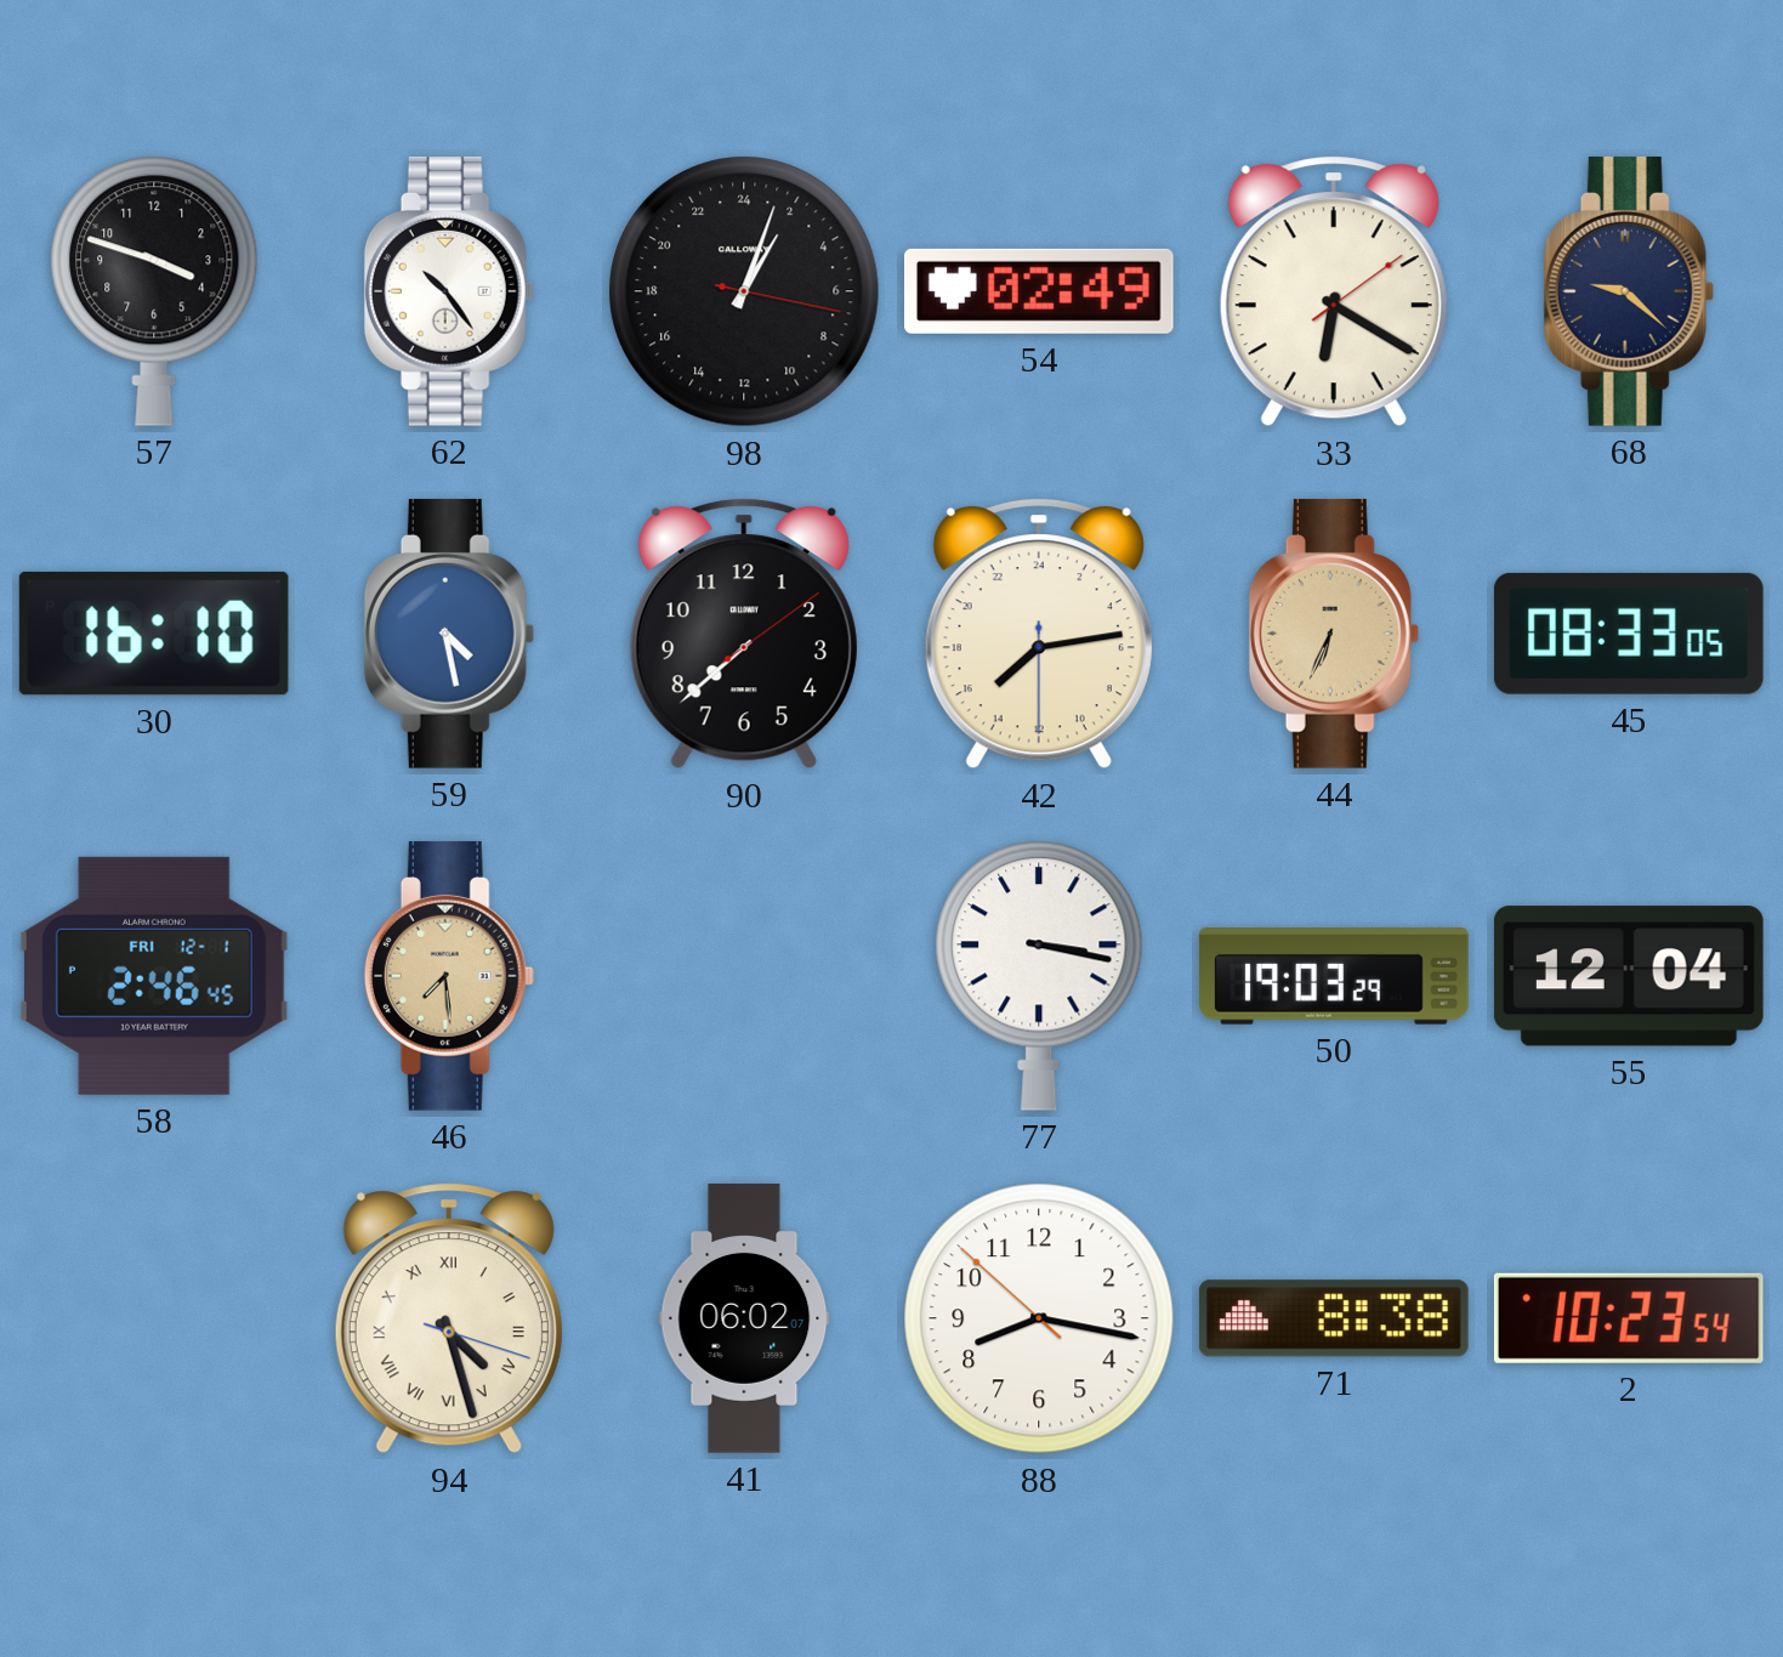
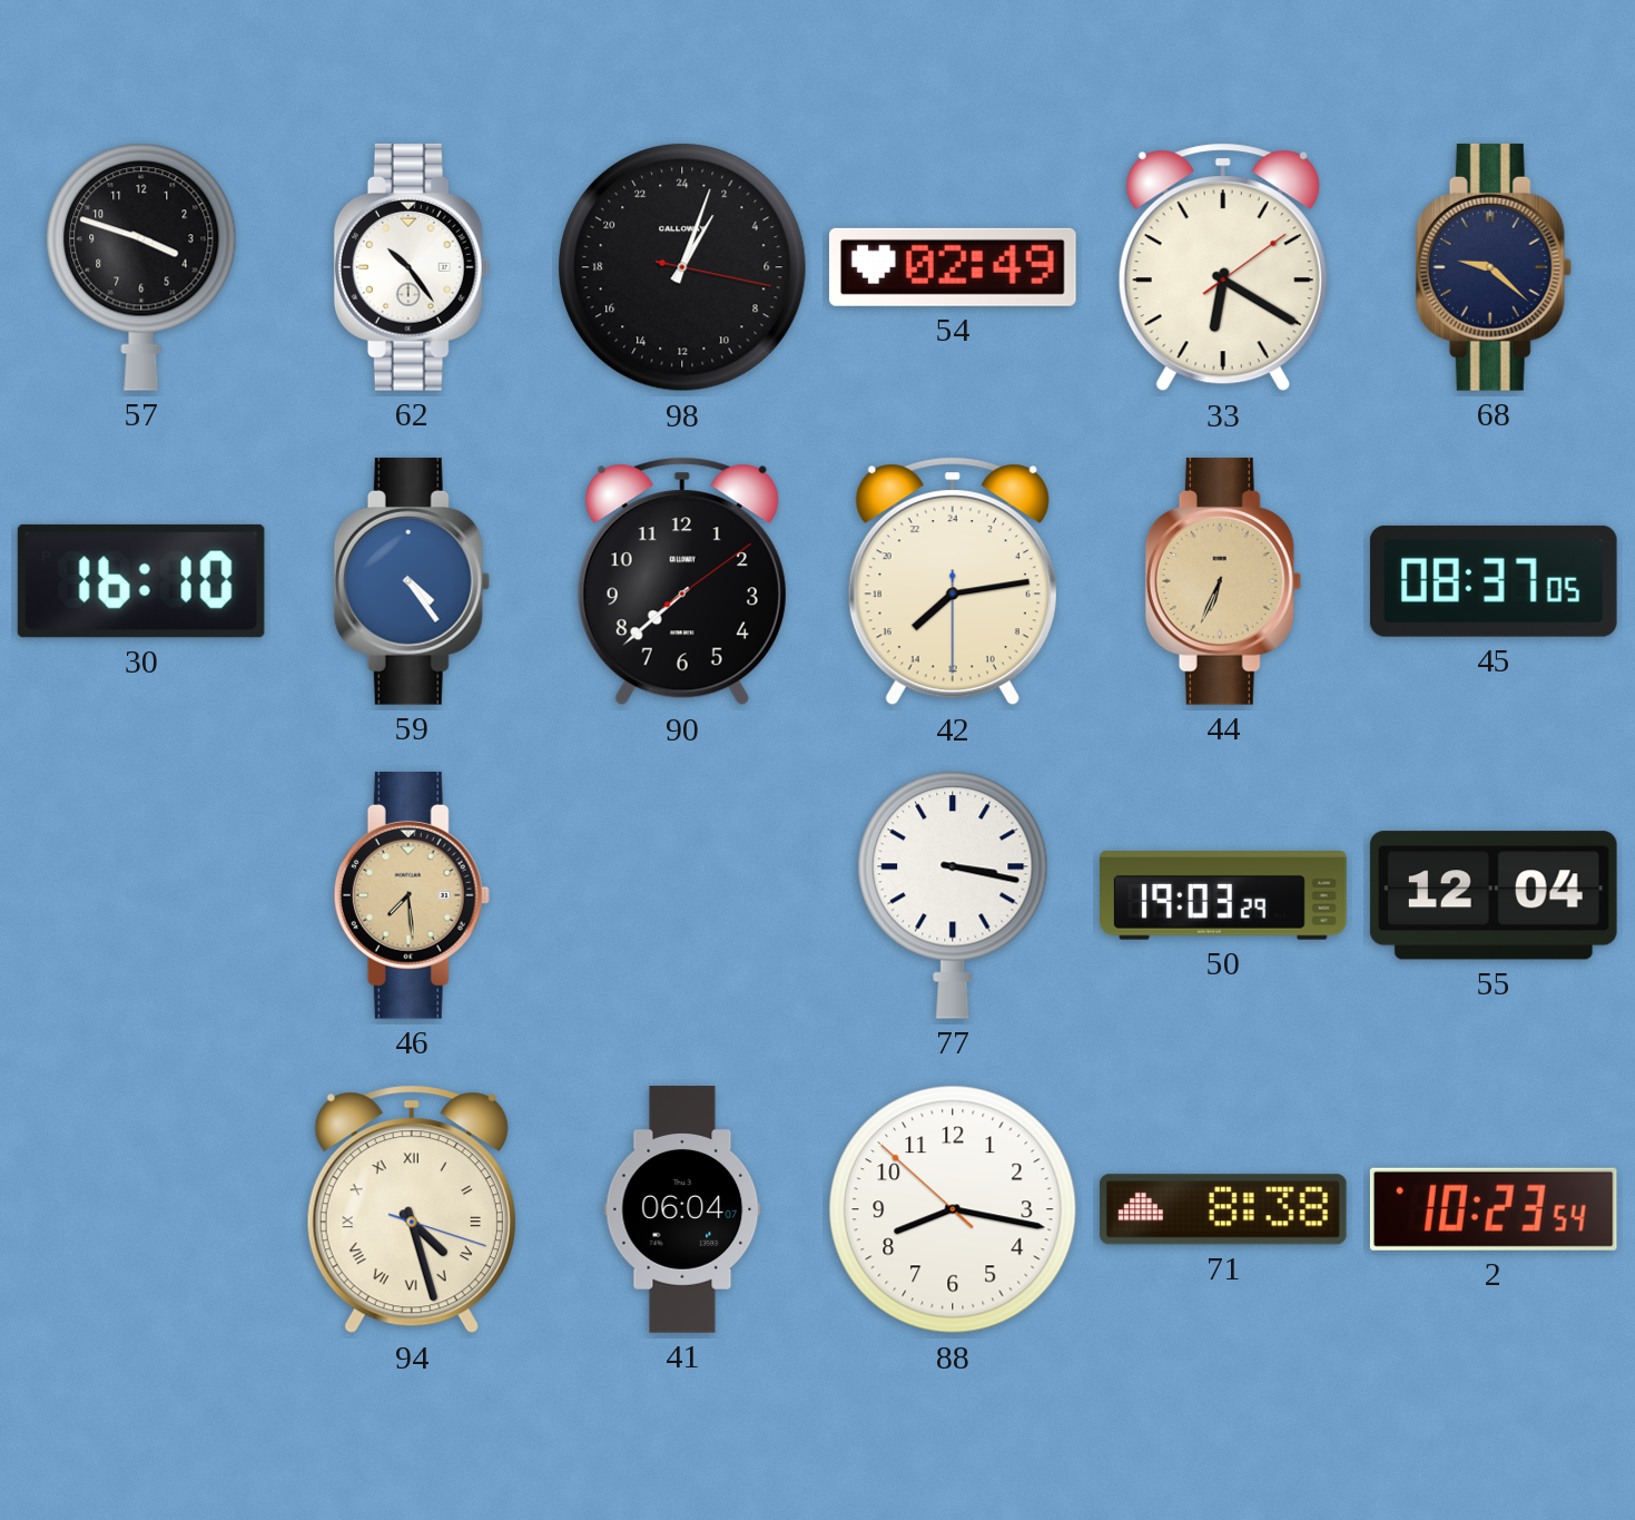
59: 4:28 -> 4:24 (412, 581)
45: 08:33 -> 08:37 (1494, 581)
58: 2:46 -> none (154, 976)
41: 06:02 -> 06:04 (682, 1209)
